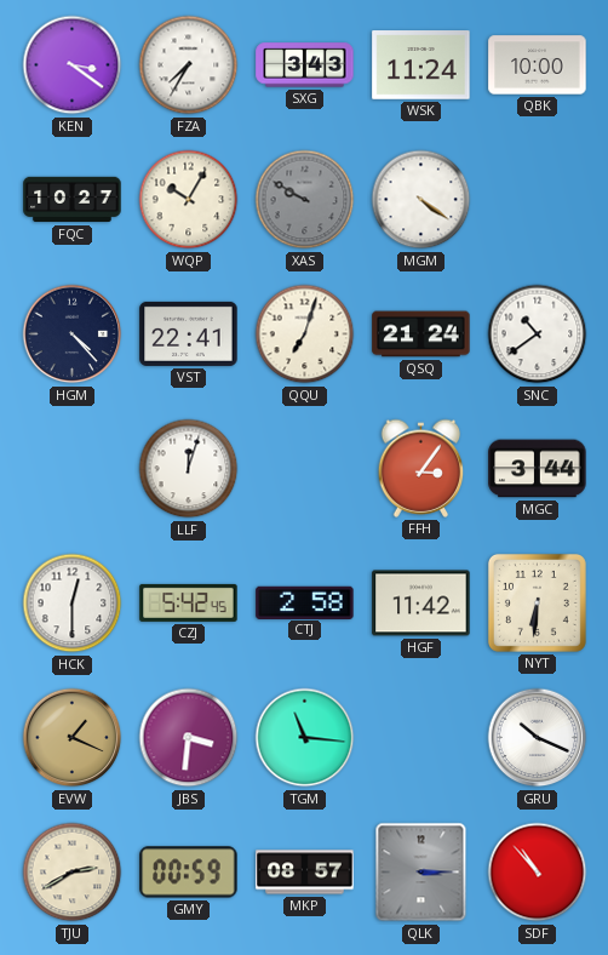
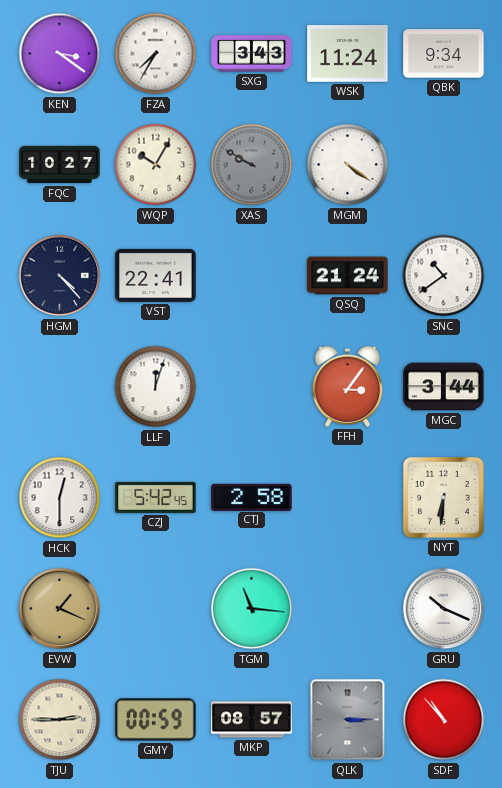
QBK: 10:00 -> 9:34 (444, 54)
QQU: 7:03 -> none (305, 334)
HGF: 11:42 -> none (421, 604)
JBS: 3:31 -> none (189, 738)
TJU: 2:40 -> 2:45 (60, 720)
